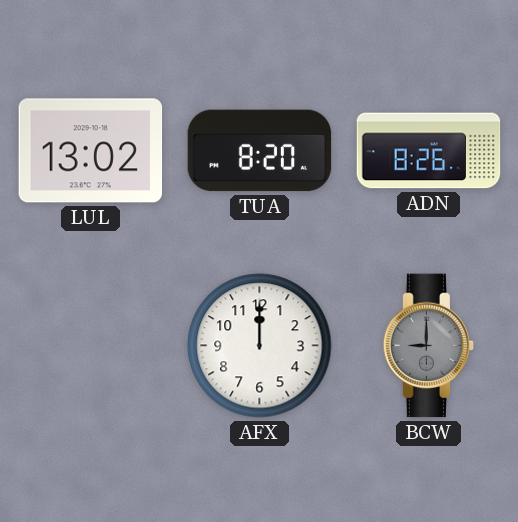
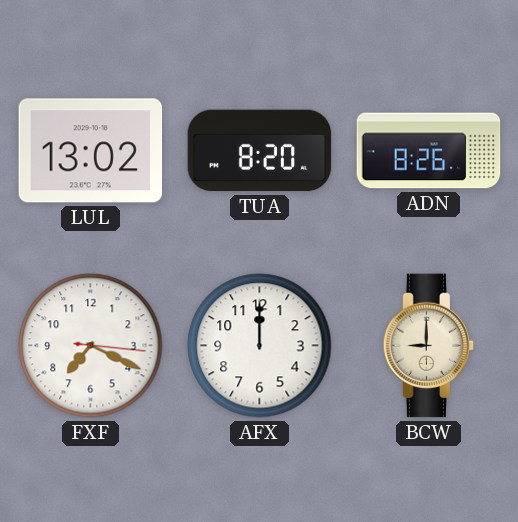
FXF: none -> 7:19 (91, 346)
BCW dial: grey -> cream (429, 346)
